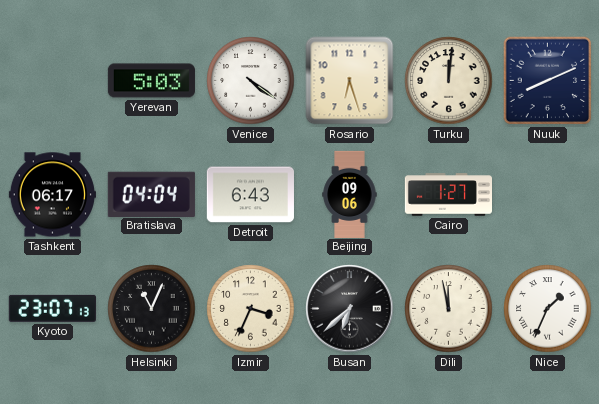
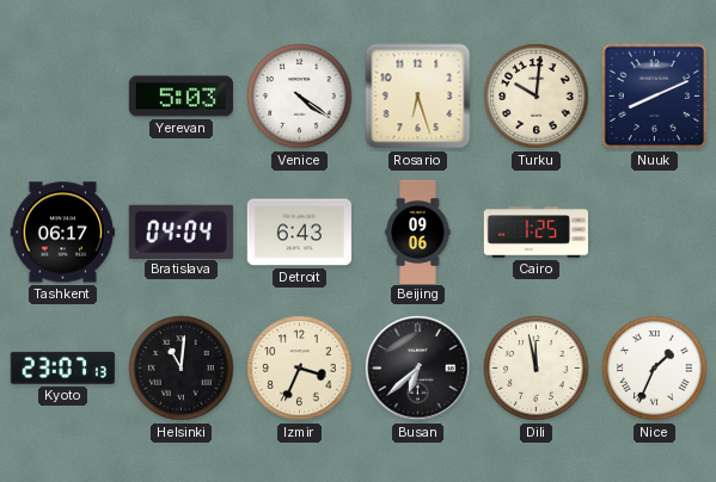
Turku: 12:01 -> 10:01 (537, 97)
Cairo: 1:27 -> 1:25 (536, 233)
Helsinki: 11:04 -> 11:01 (182, 369)
